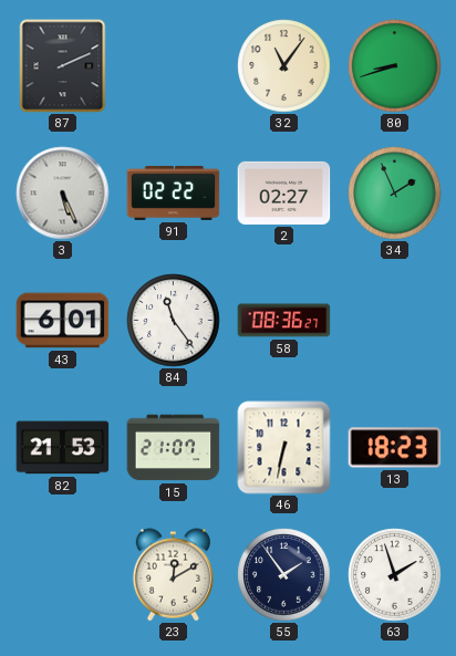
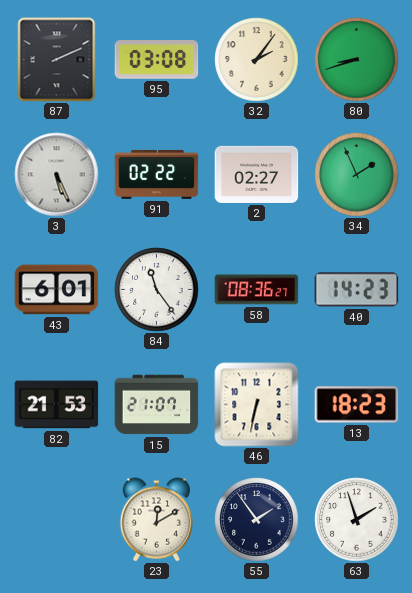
95: none -> 03:08 (157, 60)
32: 11:06 -> 2:06 (257, 60)
40: none -> 14:23 (357, 290)
